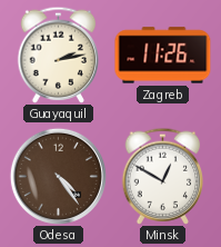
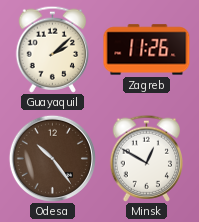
Guayaquil: 2:13 -> 2:08 (53, 49)
Odesa: 4:24 -> 10:24 (52, 158)
